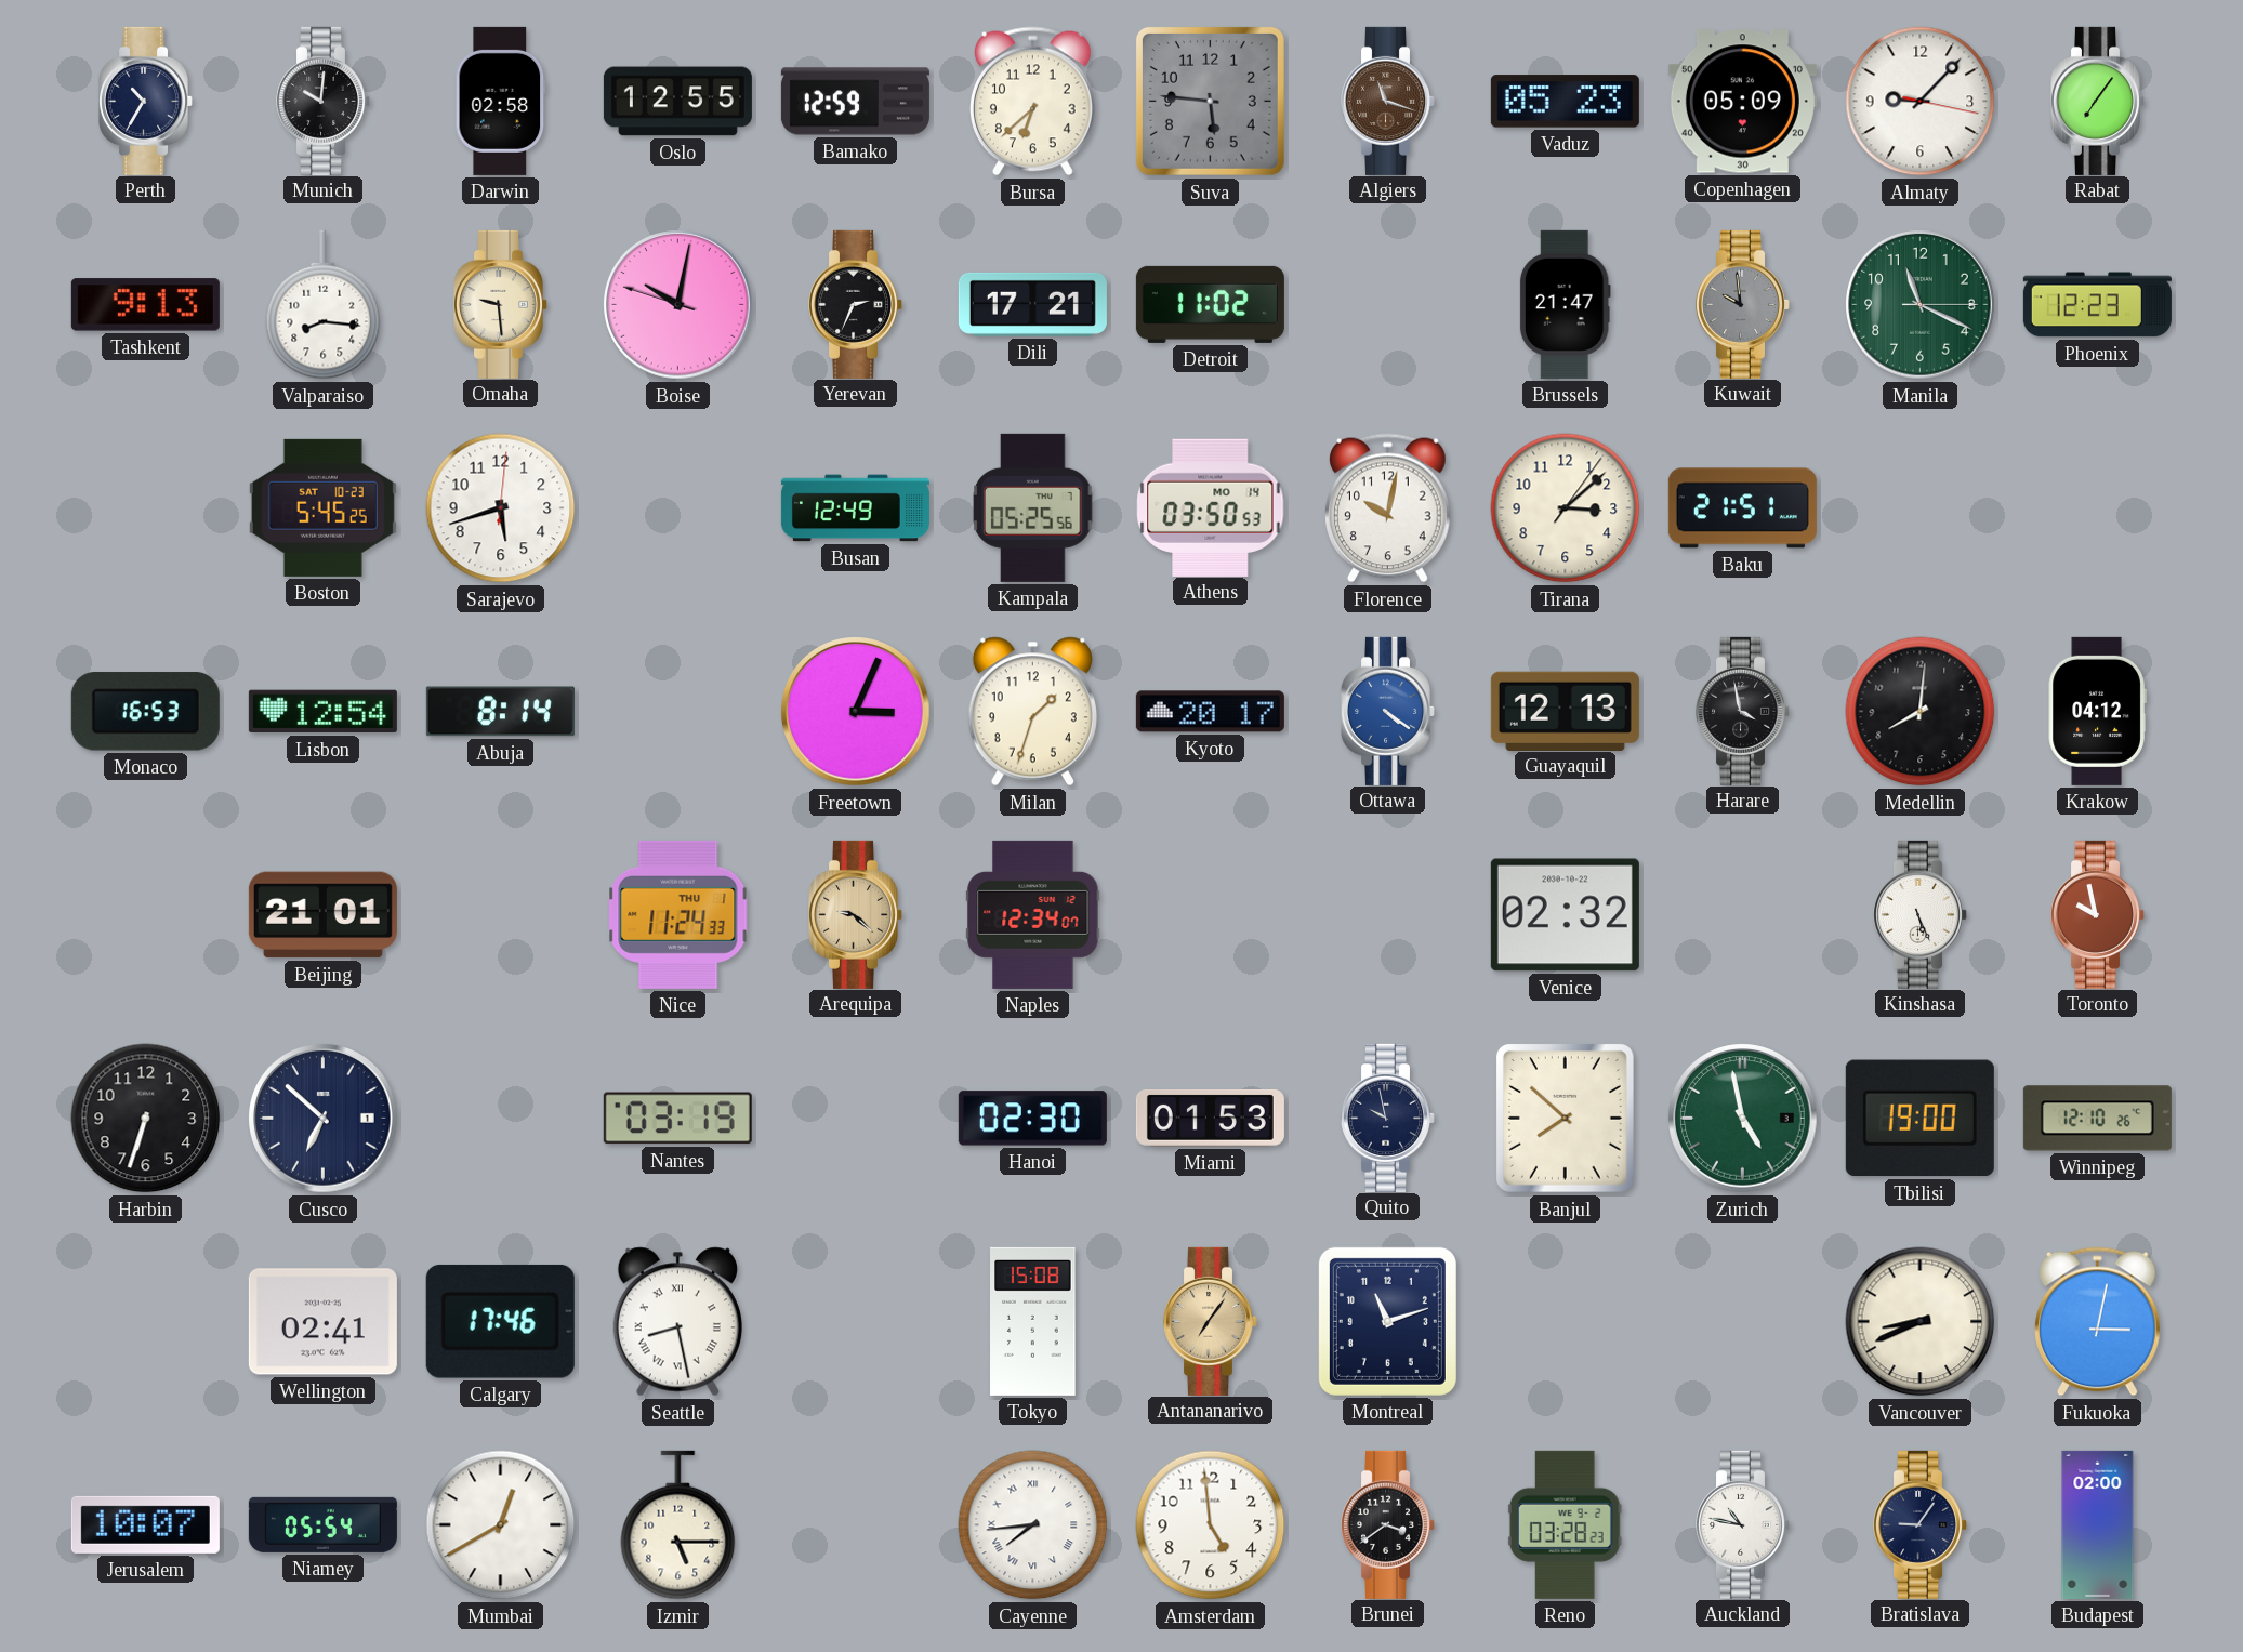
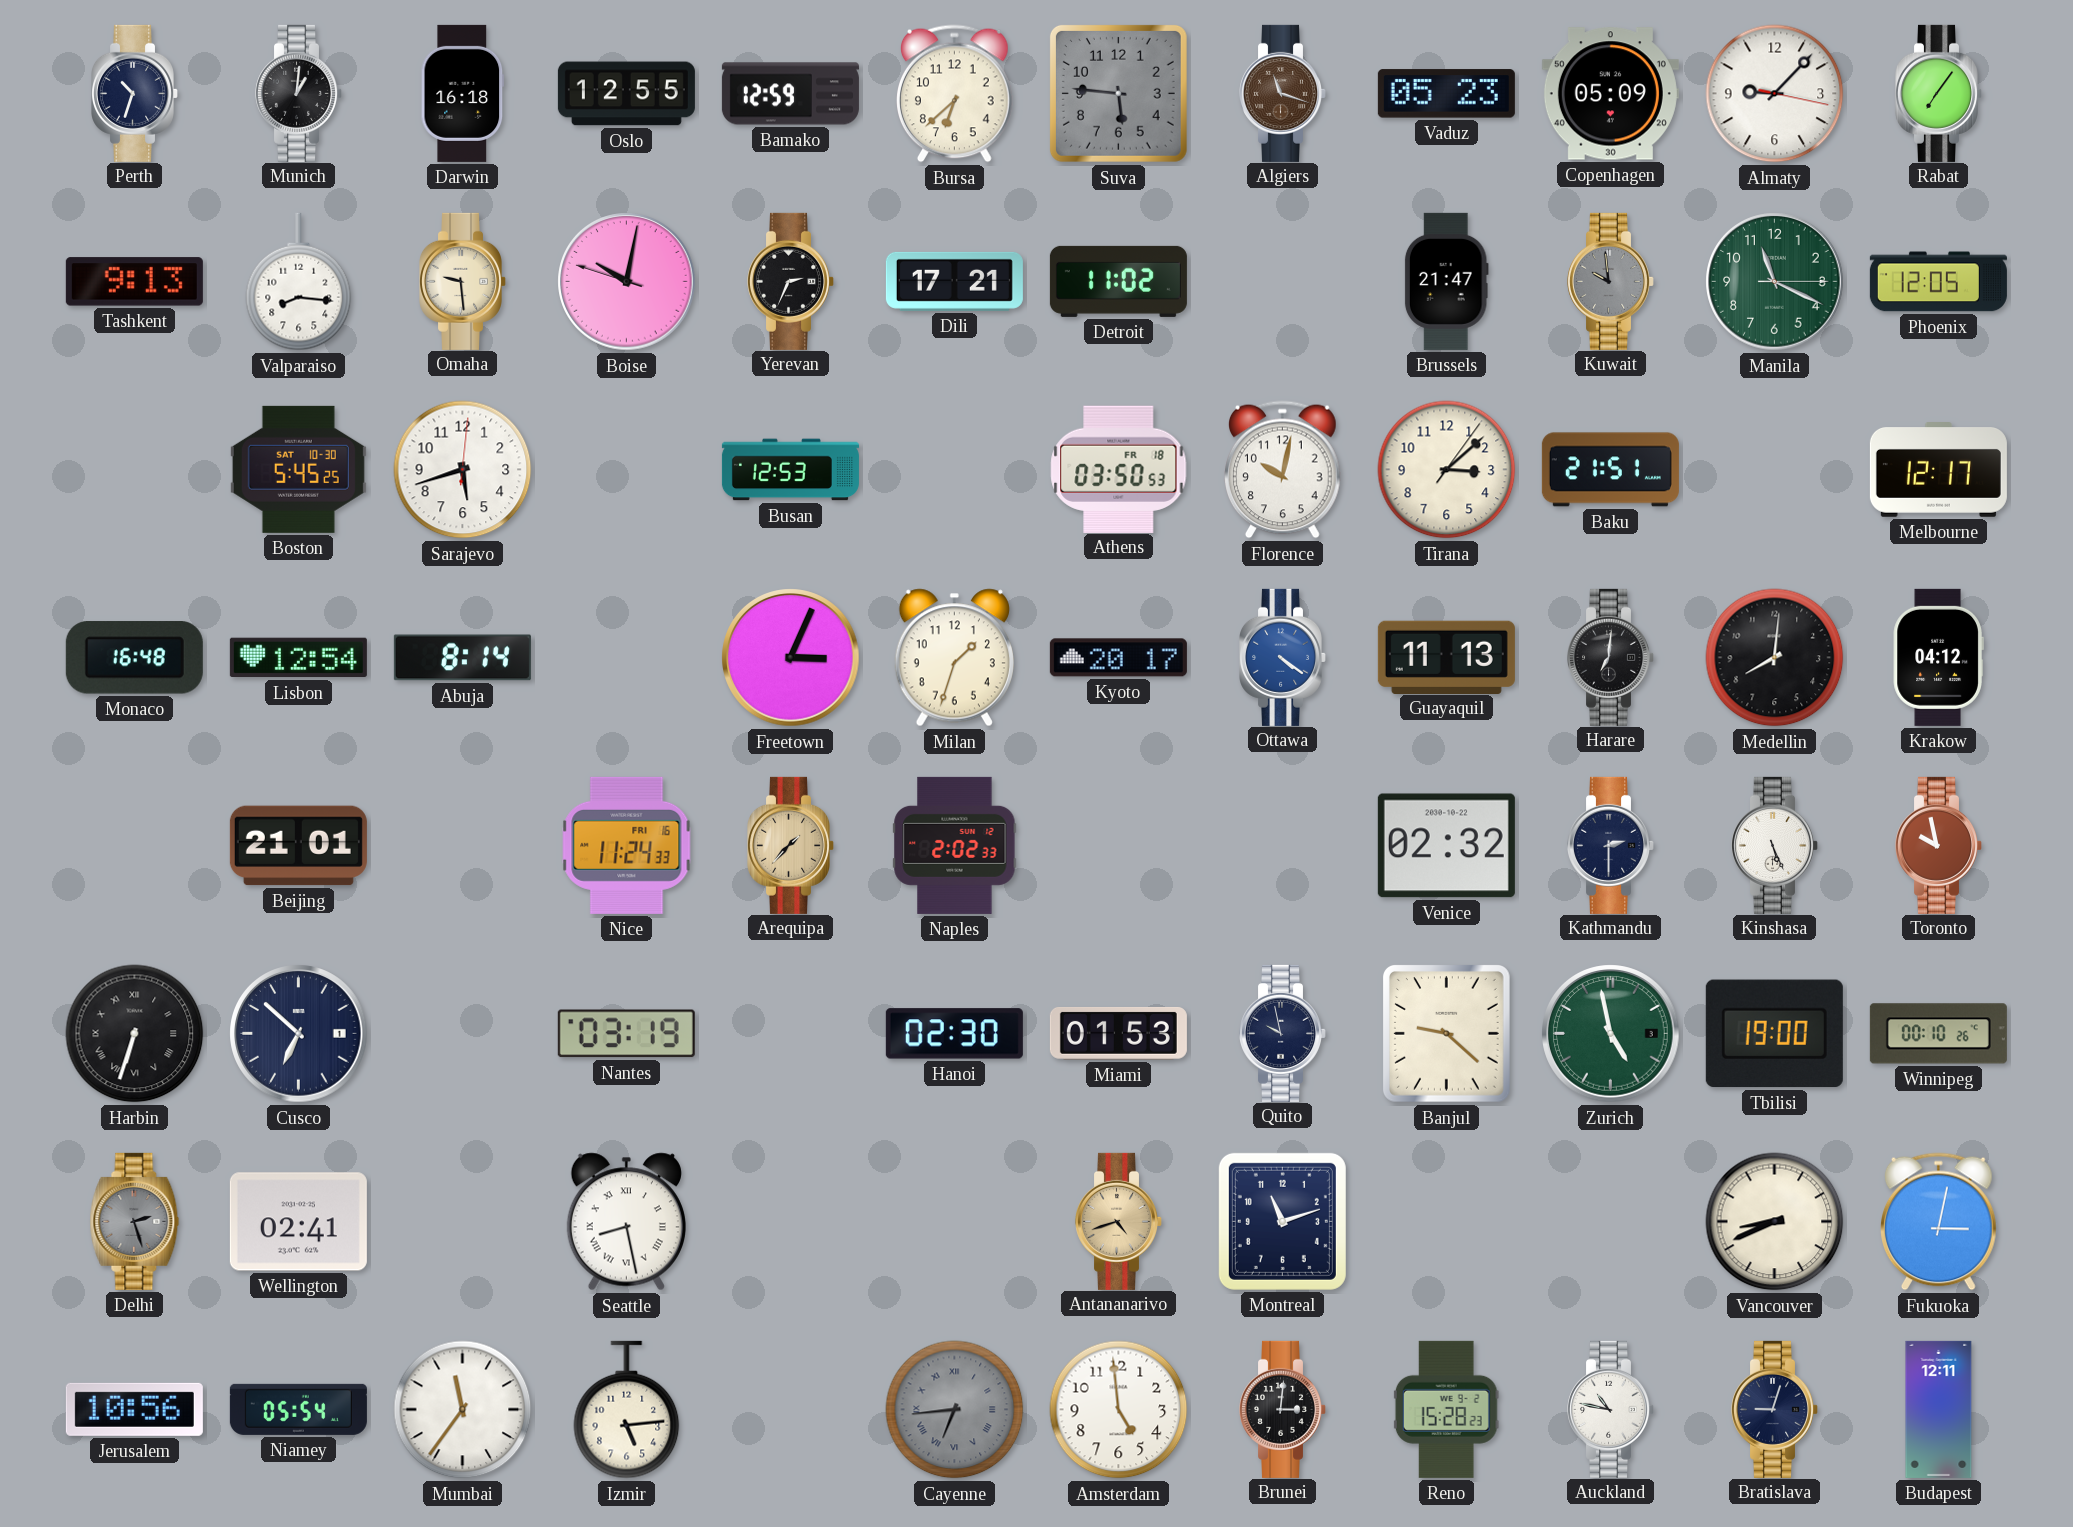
Perth: 10:35 -> 10:33 (135, 93)
Munich: 10:01 -> 1:01 (299, 93)
Darwin: 02:58 -> 16:18 (463, 93)
Phoenix: 12:23 -> 12:05 (1938, 282)
Boston date: SAT 10-23 -> SAT 10-30 (298, 469)
Busan: 12:49 -> 12:53 (790, 470)
Kampala: 05:25 -> none (1033, 507)
Athens date: MO 14 -> FR 18 (1119, 469)
Melbourne: none -> 12:17 (1938, 470)
Monaco: 16:53 -> 16:48 (134, 658)
Guayaquil: 12:13 -> 11:13 (1446, 657)
Harare: 3:58 -> 7:01 (1611, 657)
Nice date: THU 1 -> FRI 16 (627, 845)
Arequipa: 9:22 -> 1:37 (791, 845)
Naples: 12:34 -> 2:02 (955, 845)
Kathmandu: none -> 2:30 (1611, 845)
Harbin numerals: Arabic -> Roman (135, 1034)
Banjul: 7:52 -> 9:22 (1446, 1034)
Winnipeg: 12:10 -> 00:10 (1938, 1034)
Delhi: none -> 2:27 (135, 1221)
Calgary: 17:46 -> none (500, 1321)
Tokyo: 15:08 -> none (1033, 1321)
Antananarivo: 7:06 -> 4:42 (1119, 1221)
Jerusalem: 10:07 -> 10:56 (134, 1409)
Mumbai: 12:40 -> 11:36 (463, 1410)
Izmir: 5:15 -> 5:14 (627, 1410)
Cayenne: 7:44 -> 6:44 (955, 1410)
Cayenne dial: white -> grey (955, 1410)
Brunei: 3:39 -> 3:01 (1283, 1409)
Reno: 03:28 -> 15:28 (1446, 1409)
Bratislava: 9:06 -> 9:03 (1775, 1409)
Budapest: 02:00 -> 12:11 (1939, 1409)
